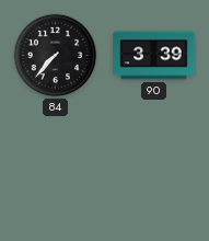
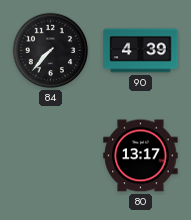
90: 3:39 -> 4:39 (141, 51)
80: none -> 13:17 (141, 156)
